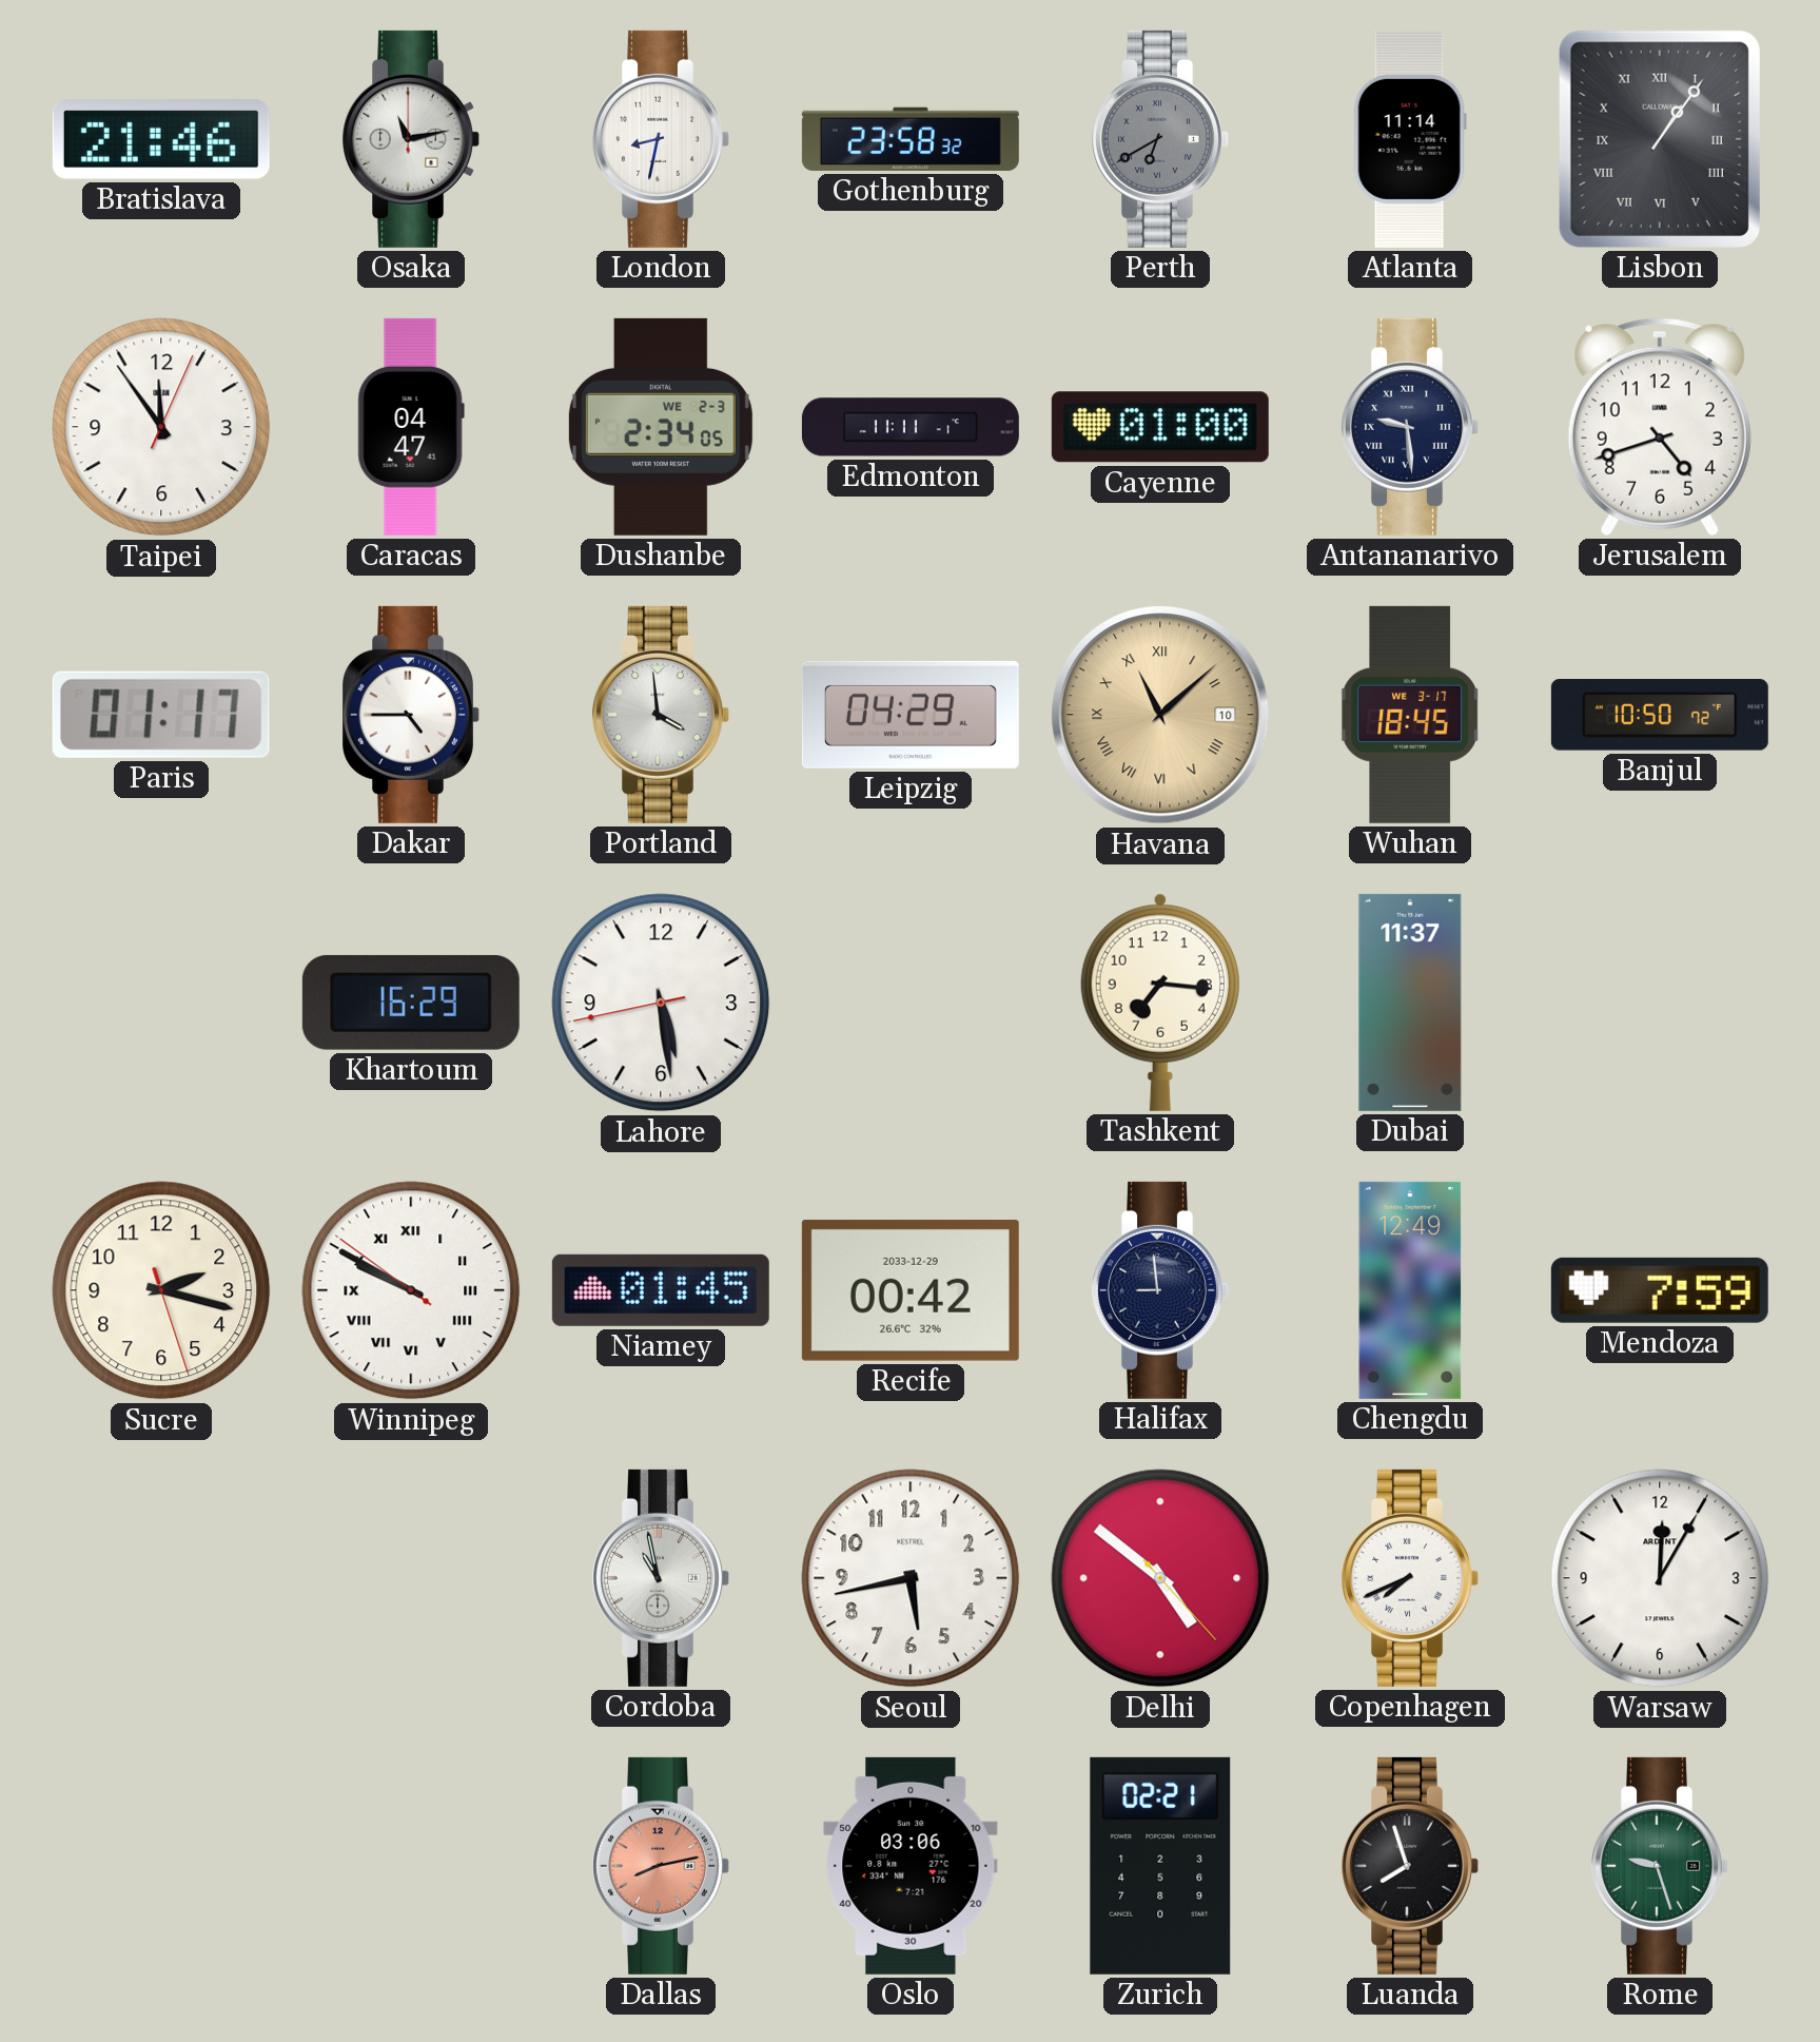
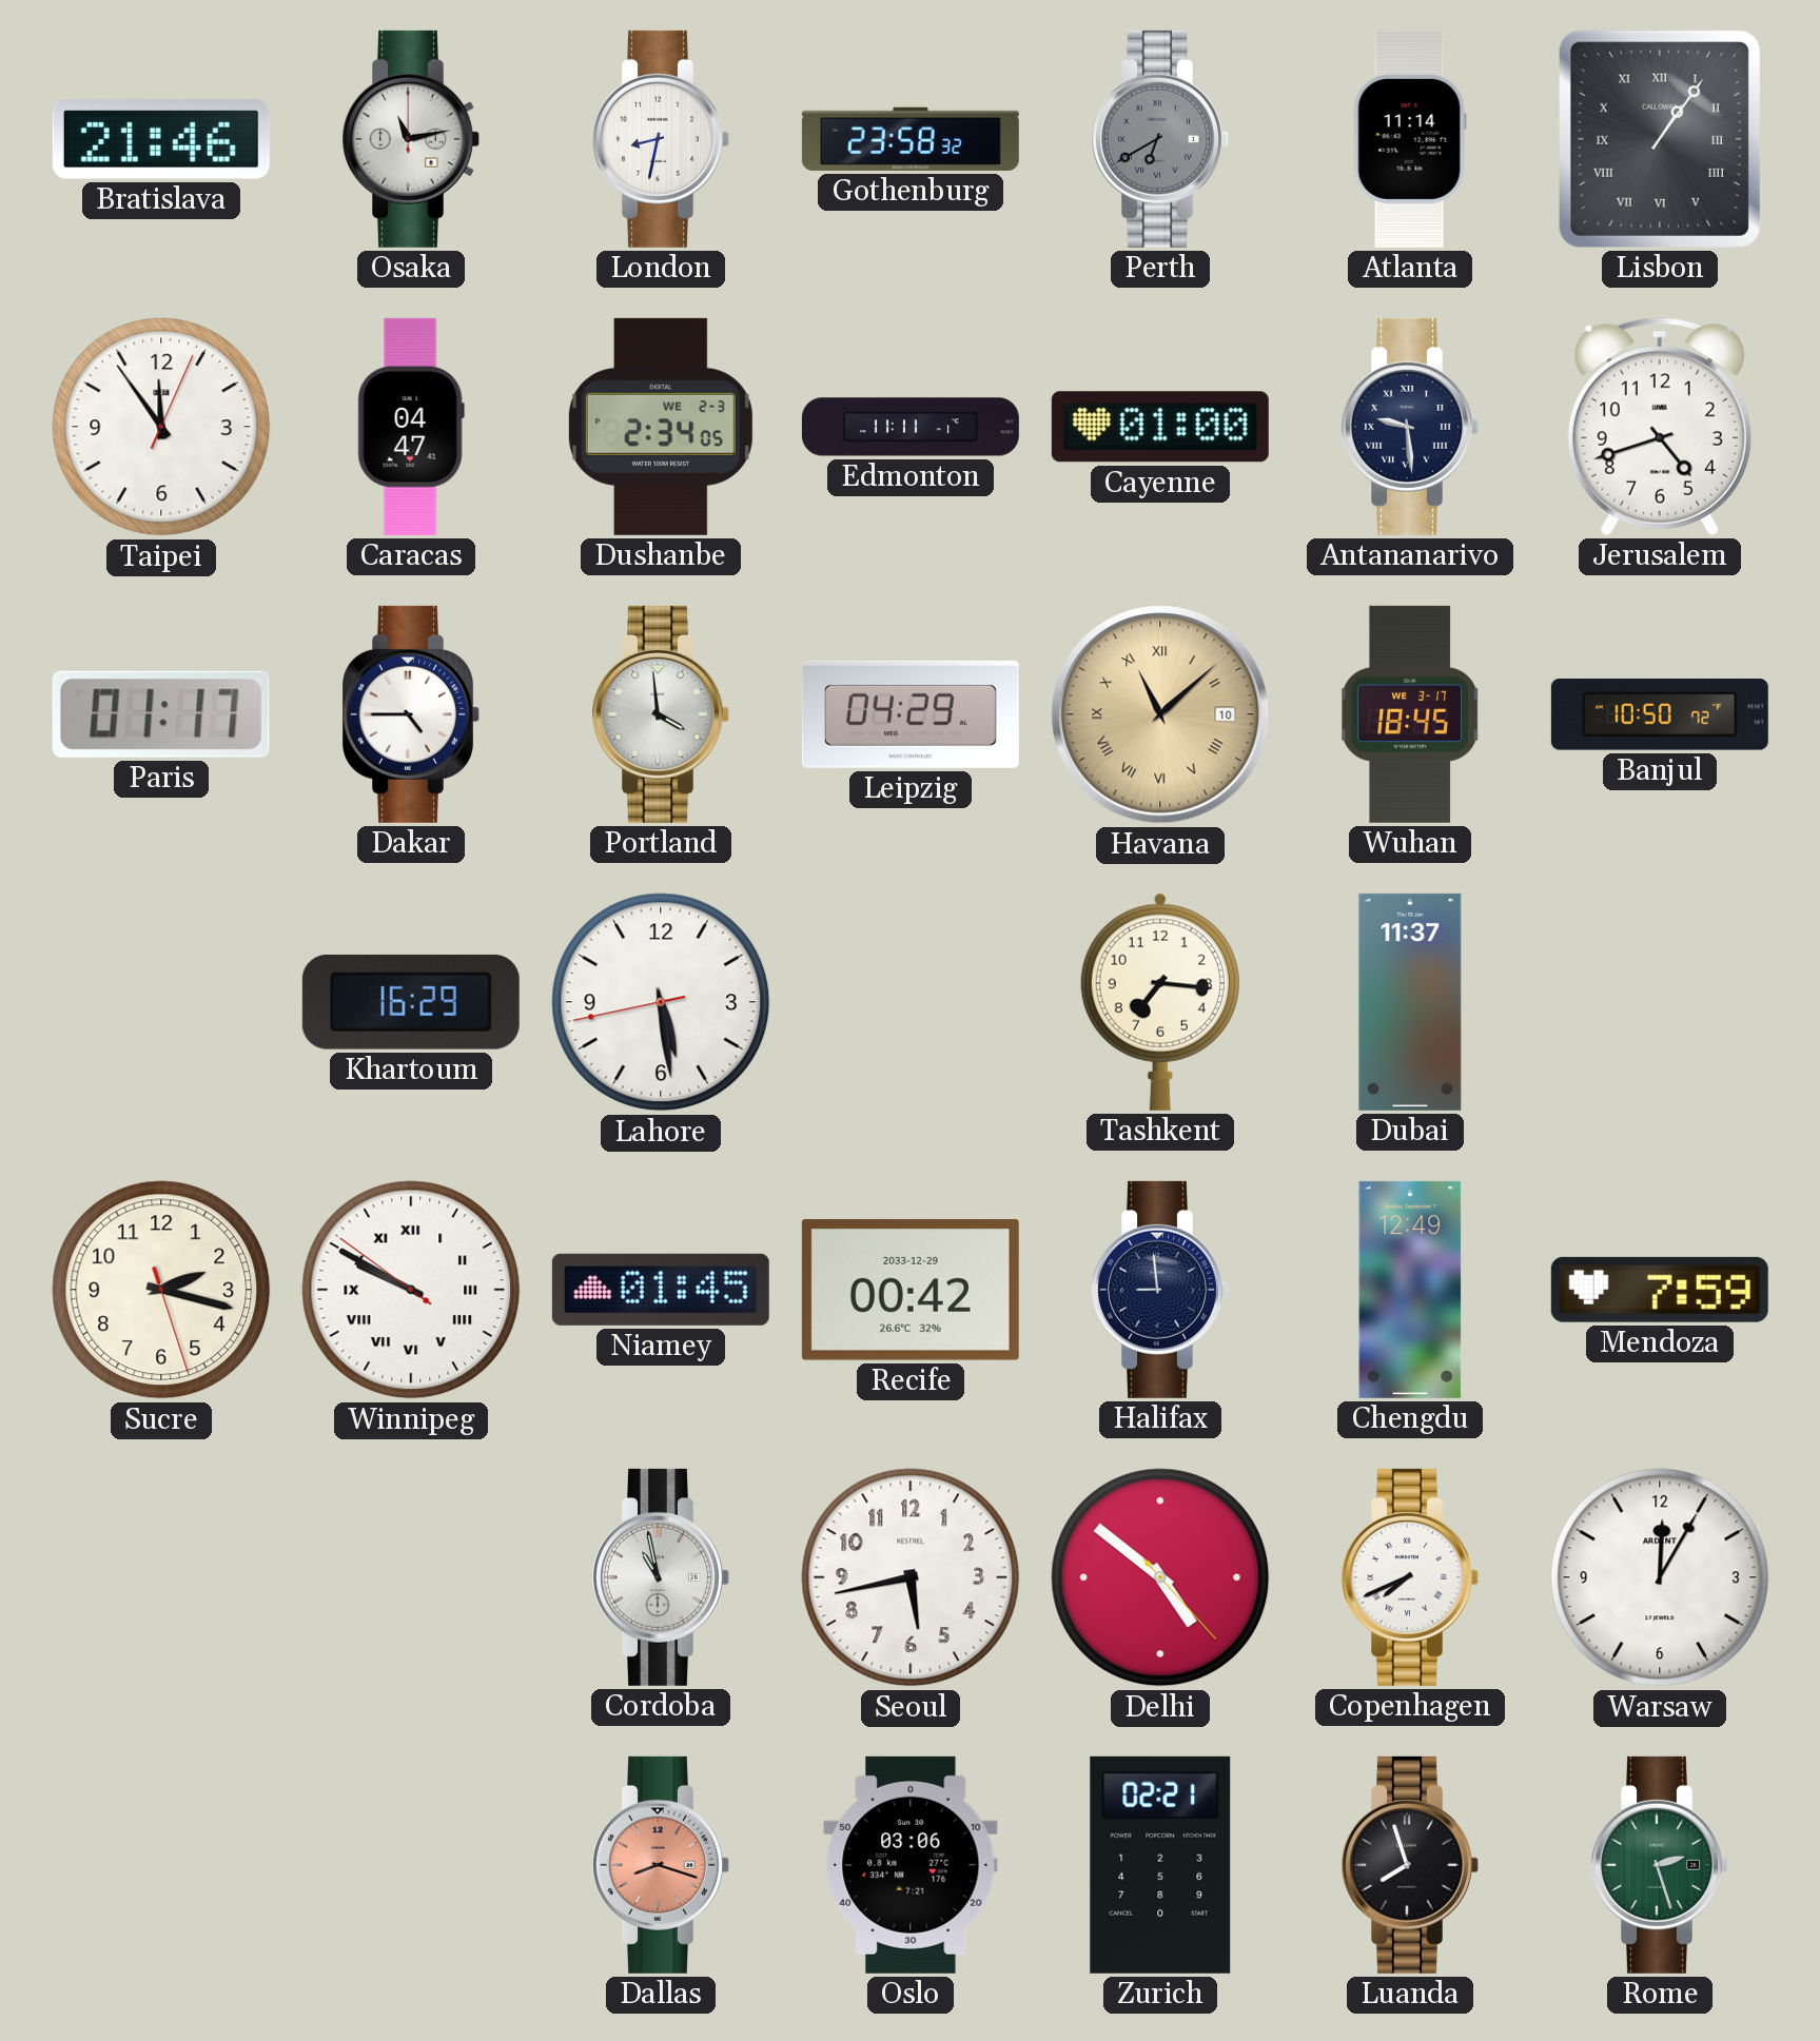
Dallas: 8:13 -> 8:18 (662, 1865)
Rome: 9:27 -> 2:27 (1661, 1865)
